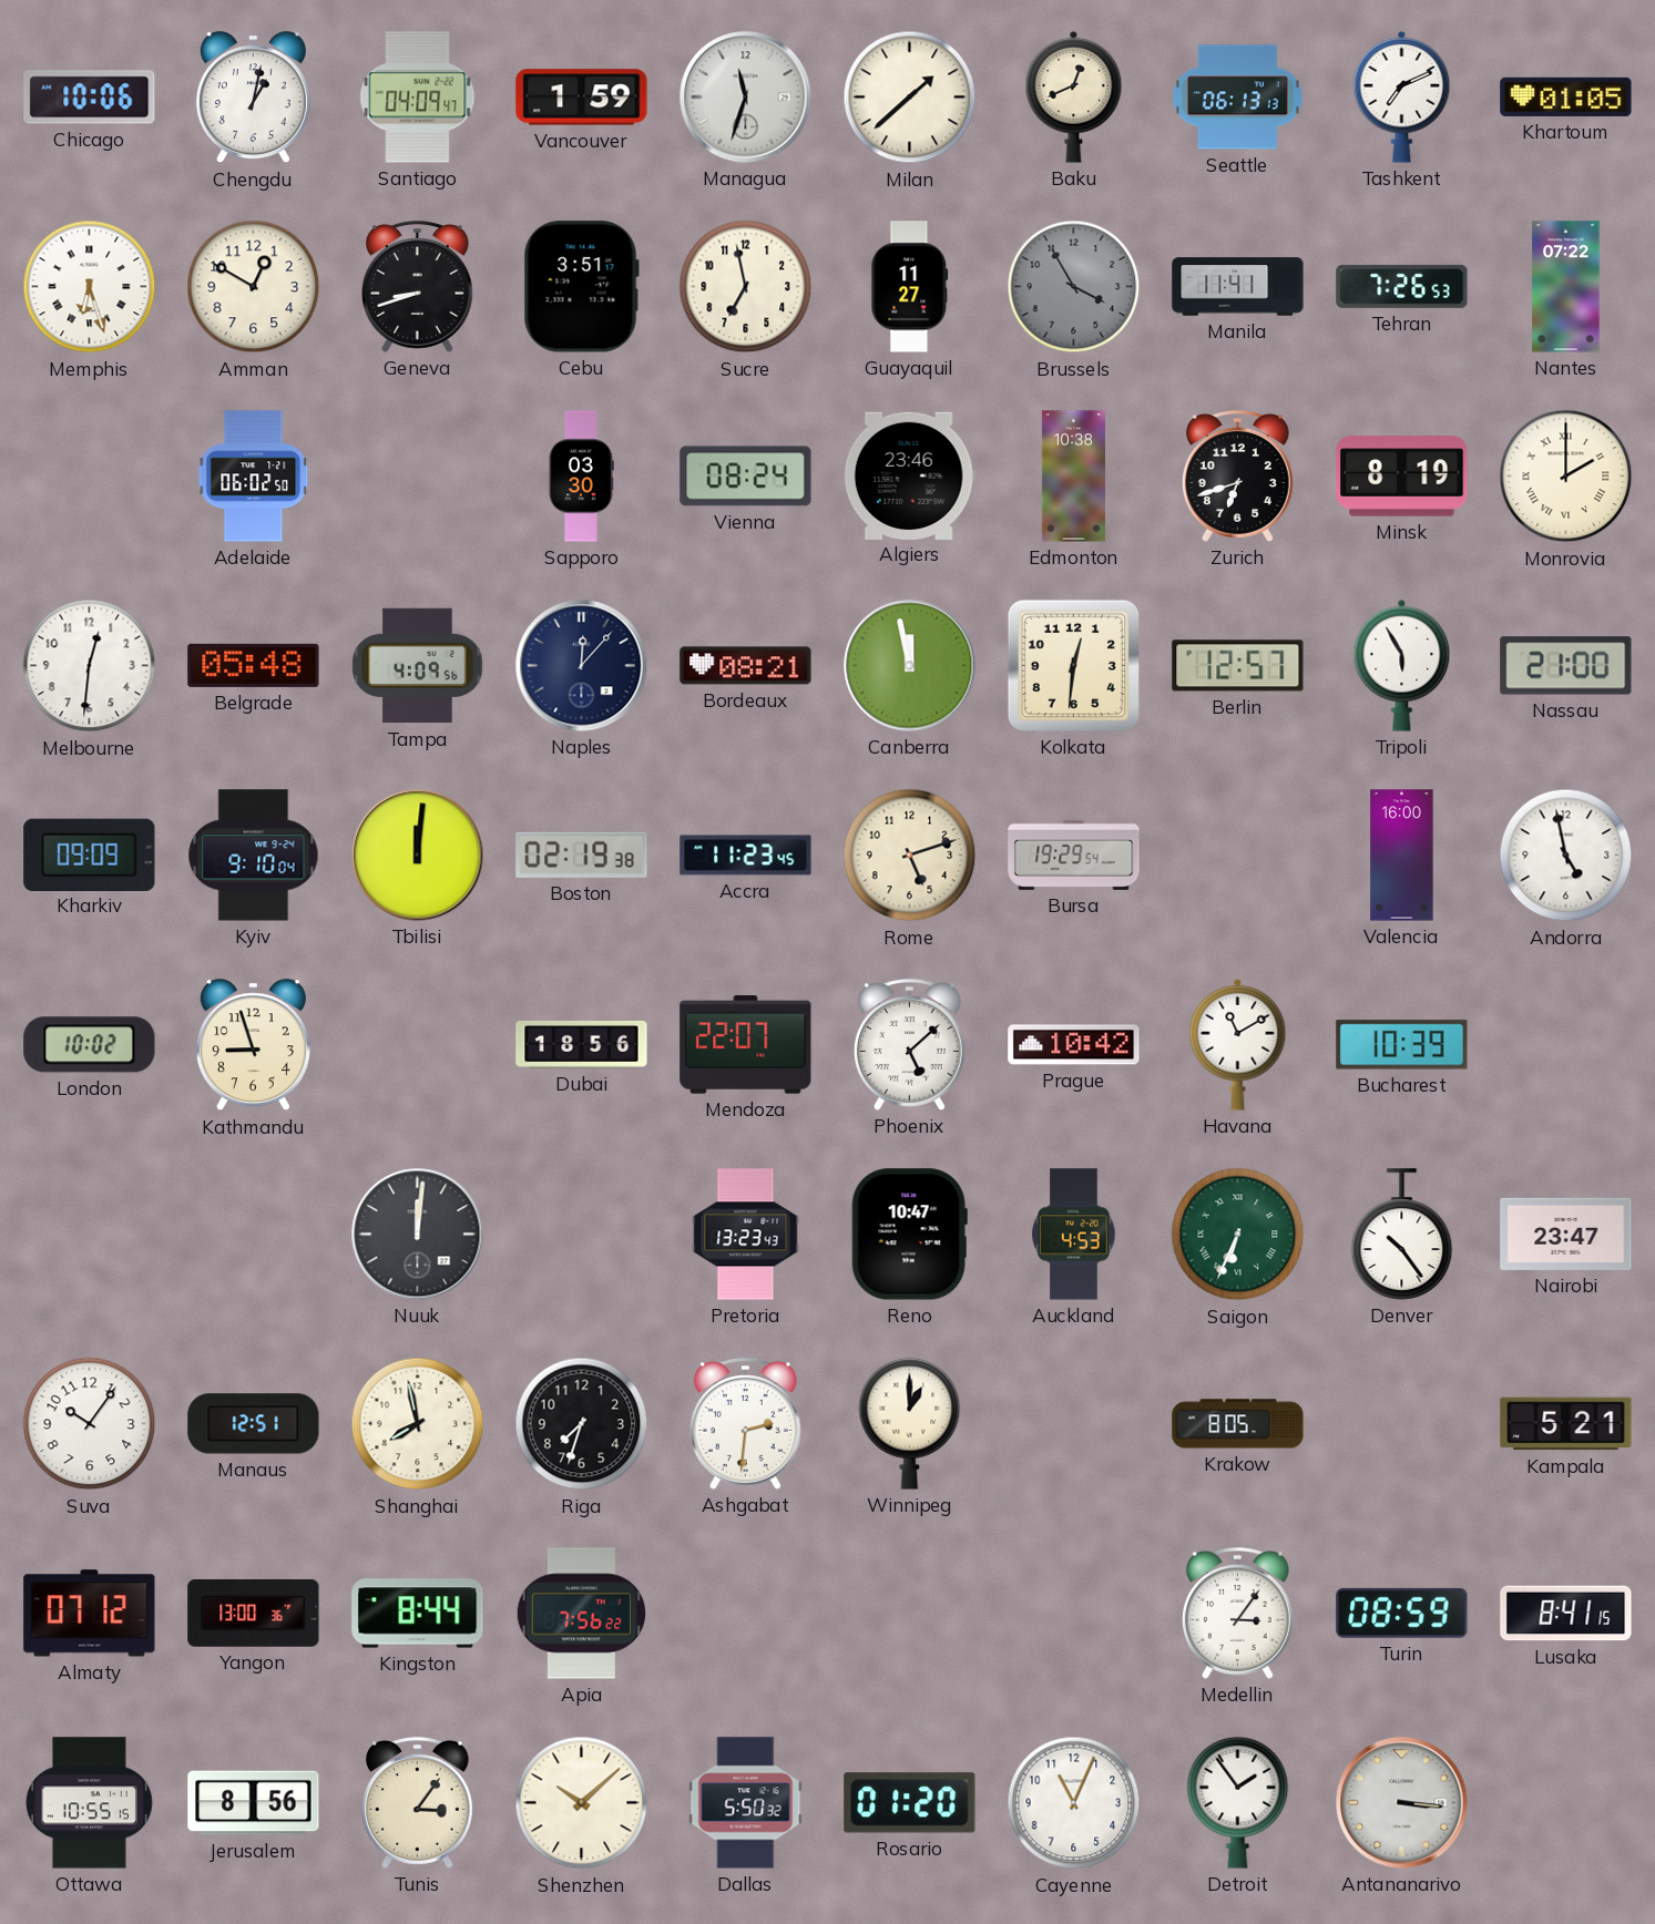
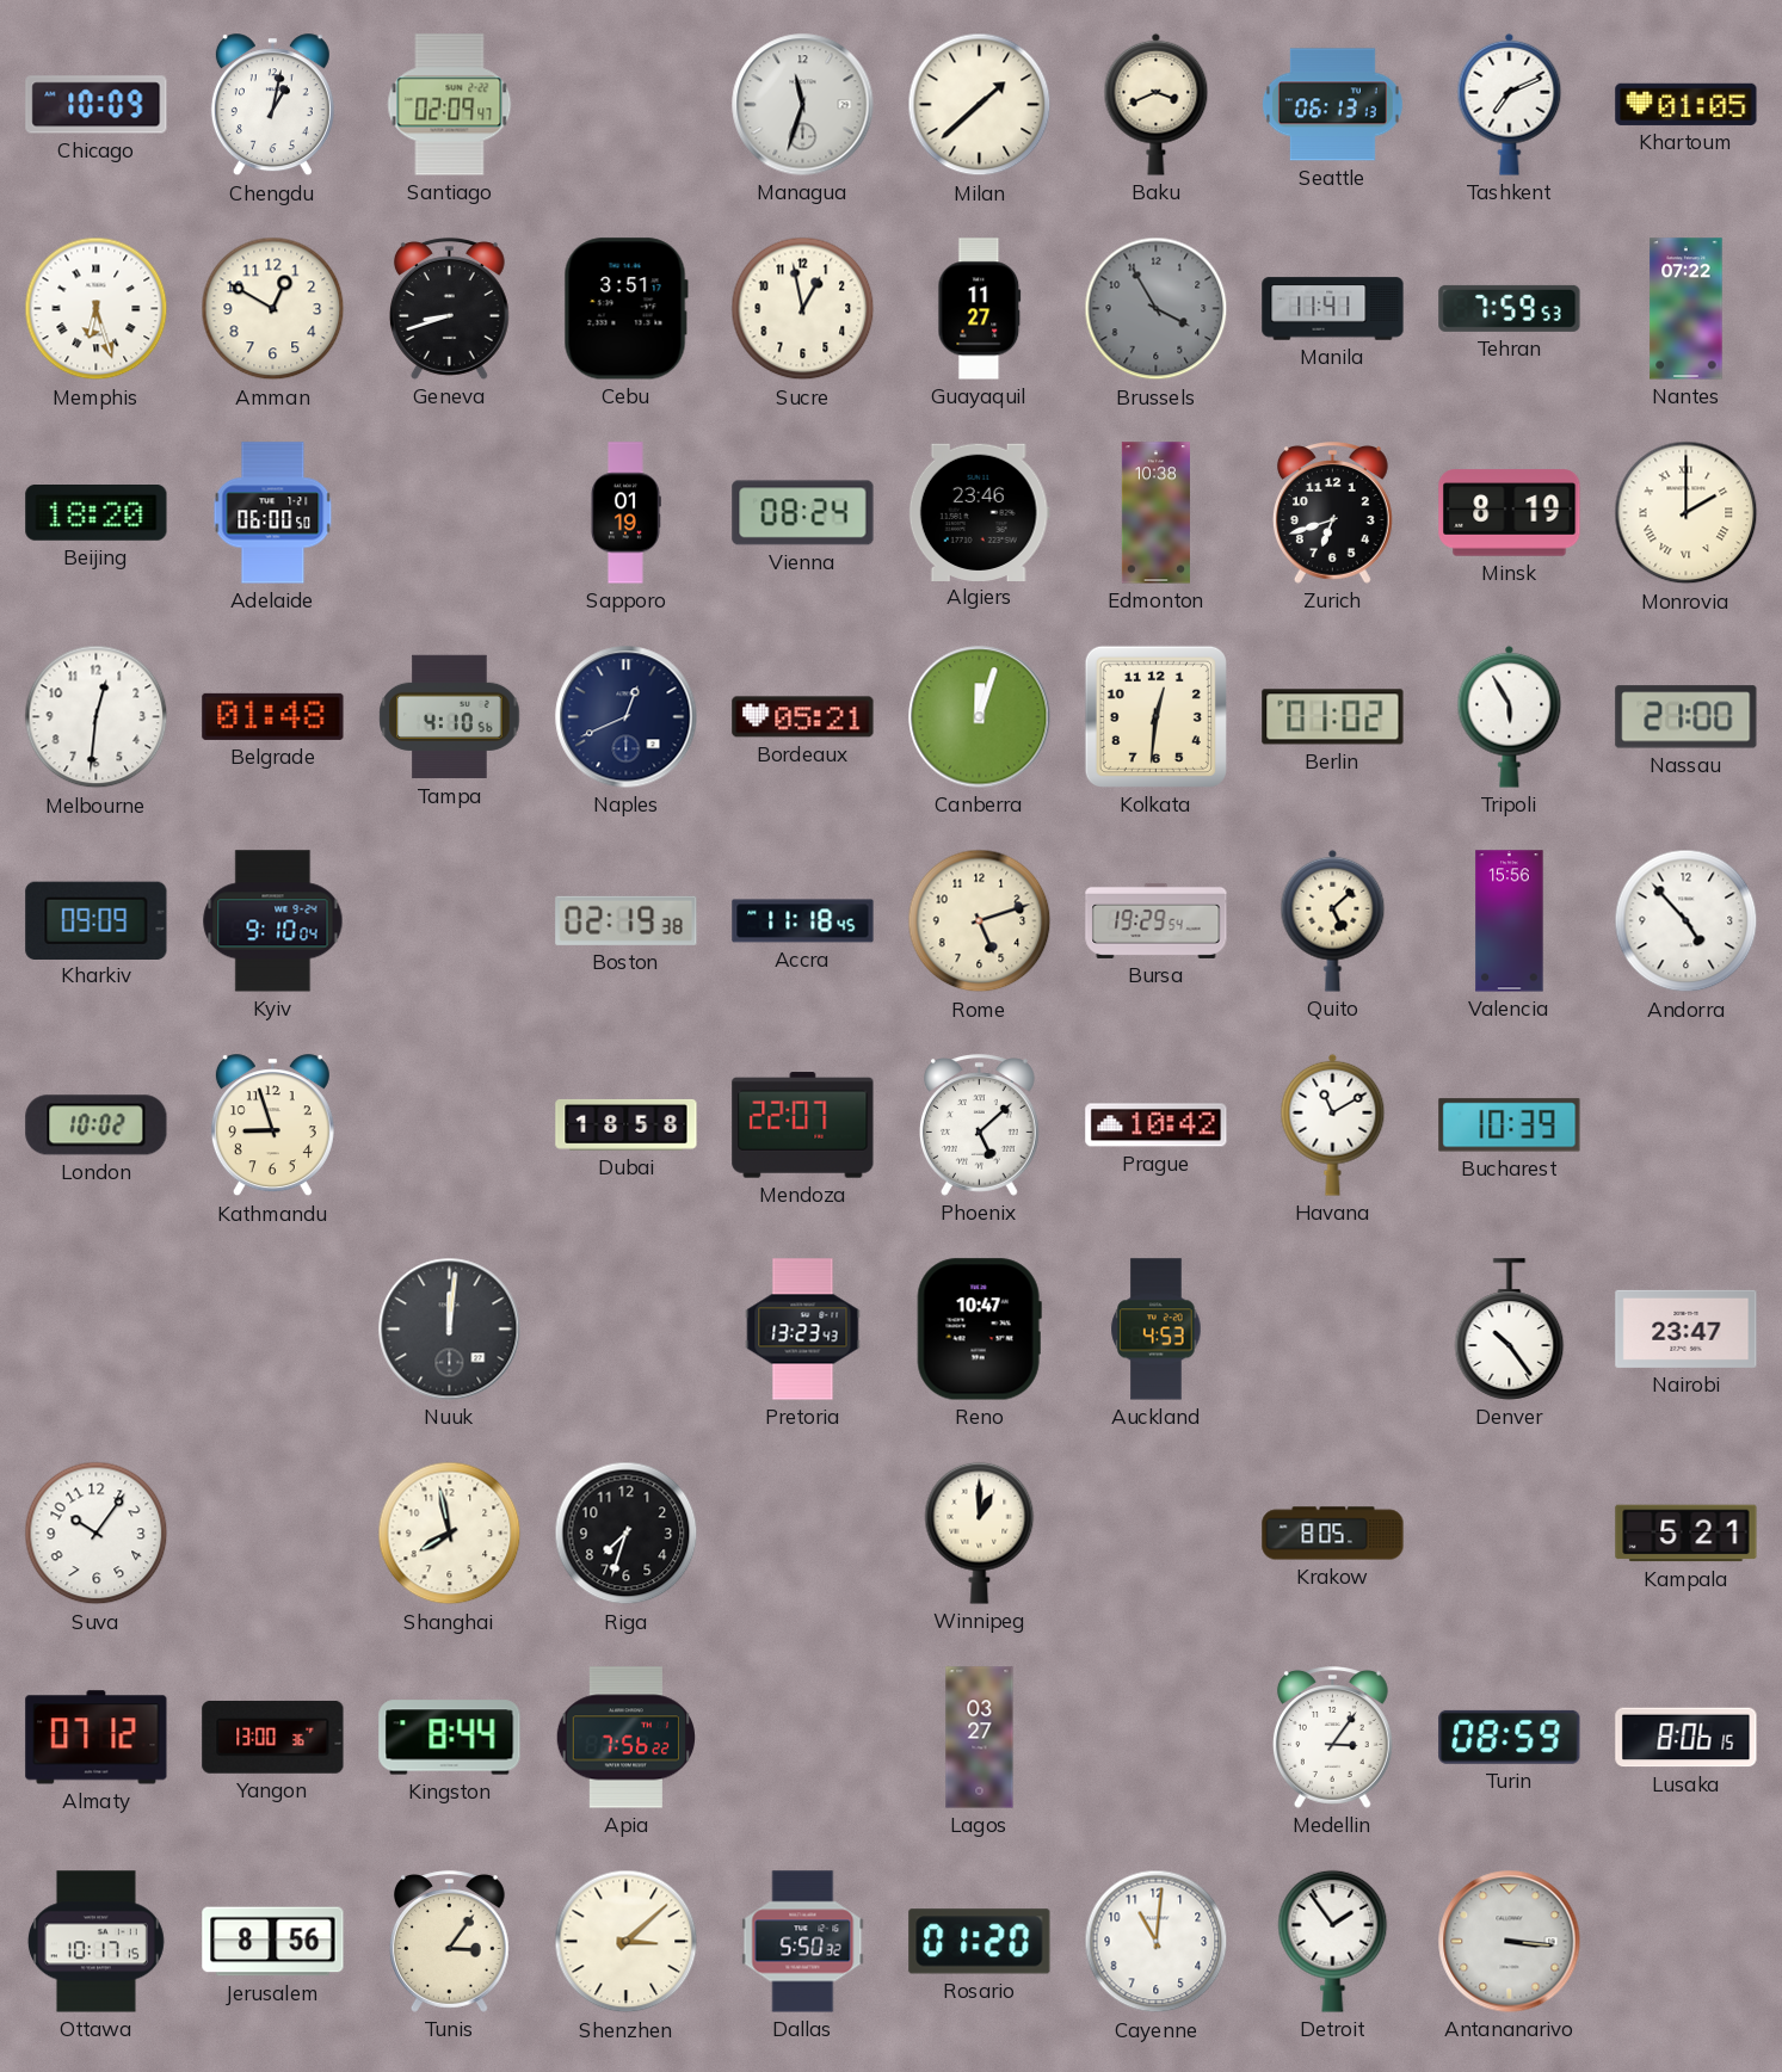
Chicago: 10:06 -> 10:09 (97, 105)
Santiago: 04:09 -> 02:09 (450, 105)
Vancouver: 1:59 -> none (582, 98)
Baku: 12:41 -> 3:41 (1157, 104)
Sucre: 6:58 -> 12:58 (803, 309)
Tehran: 7:26 -> 7:59 (1510, 308)
Beijing: none -> 18:20 (97, 513)
Adelaide: 06:02 -> 06:00 (273, 513)
Sapporo: 03:30 -> 01:19 (627, 513)
Belgrade: 05:48 -> 01:48 (273, 716)
Tampa: 4:09 -> 4:10 (450, 717)
Naples: 12:07 -> 12:41 (627, 717)
Bordeaux: 08:21 -> 05:21 (803, 717)
Canberra: 11:58 -> 12:03 (980, 717)
Berlin: 12:57 -> 01:02 (1333, 717)
Tbilisi: 12:01 -> none (418, 856)
Accra: 11:23 -> 11:18 (803, 921)
Quito: none -> 5:08 (1333, 920)
Valencia: 16:00 -> 15:56 (1510, 921)
Andorra: 4:58 -> 4:53 (1687, 921)
Dubai: 18:56 -> 18:58 (627, 1124)
Saigon: 6:34 -> none (1238, 1235)
Manaus: 12:51 -> none (254, 1424)
Ashgabat: 2:31 -> none (745, 1424)
Lagos: none -> 03:27 (980, 1738)
Lusaka: 8:41 -> 8:06 (1687, 1738)
Ottawa: 10:55 -> 10:17 (95, 1942)
Shenzhen: 10:08 -> 3:08 (627, 1942)
Cayenne: 11:04 -> 11:01 (1157, 1942)
